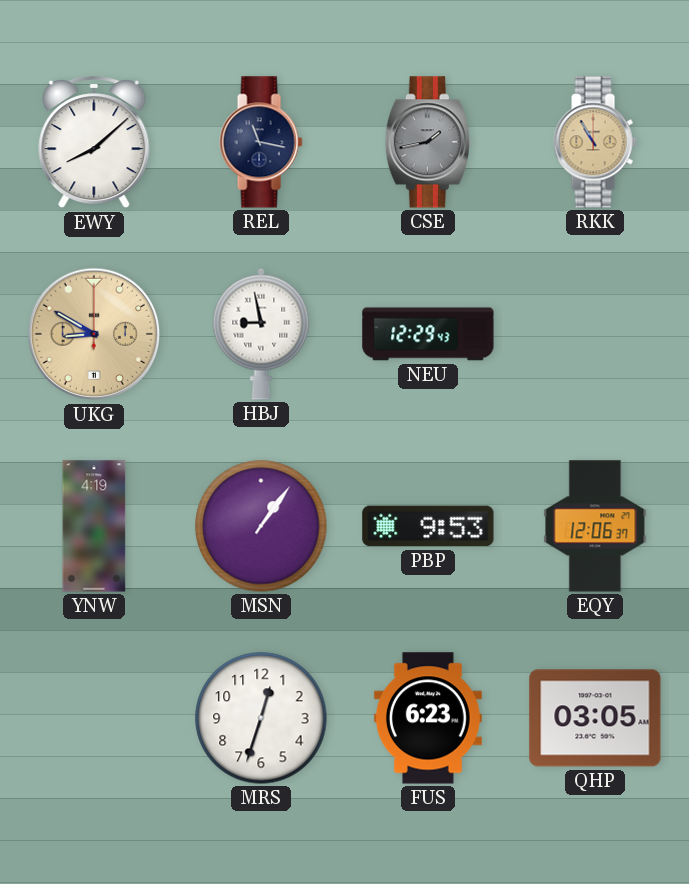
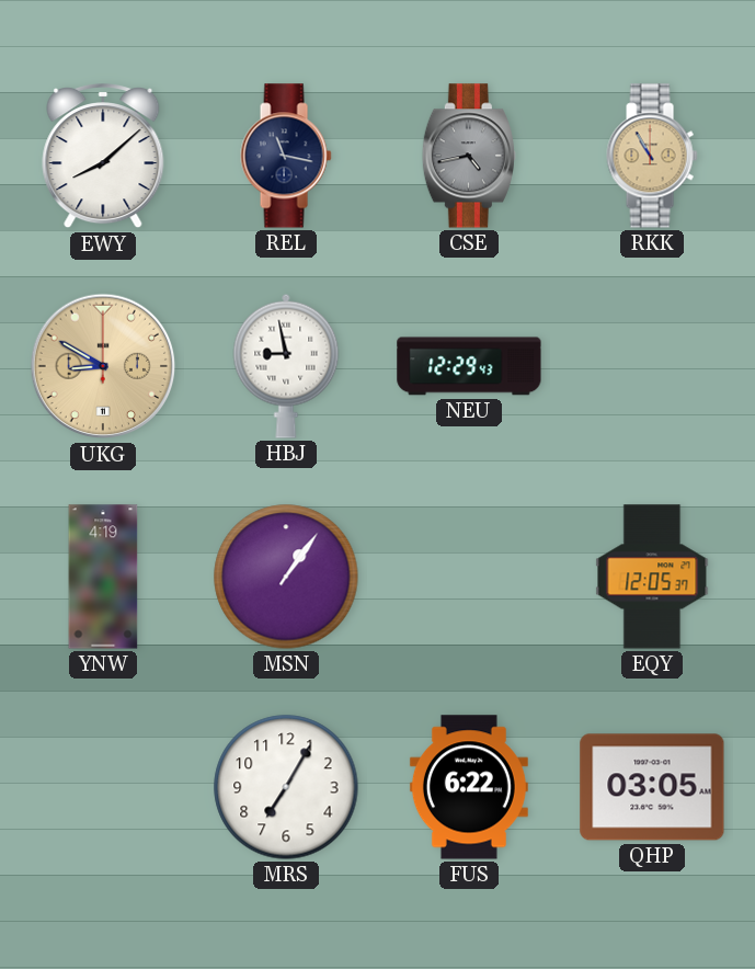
CSE: 1:43 -> 4:43 (469, 156)
PBP: 9:53 -> none (428, 526)
EQY: 12:06 -> 12:05 (652, 577)
MRS: 12:33 -> 7:05 (286, 787)
FUS: 6:23 -> 6:22 (469, 787)
